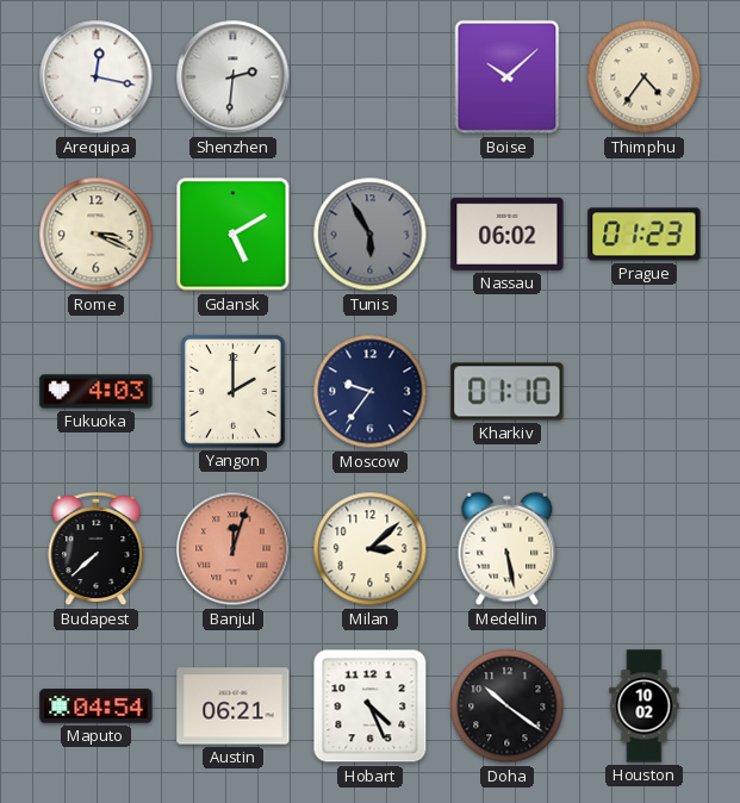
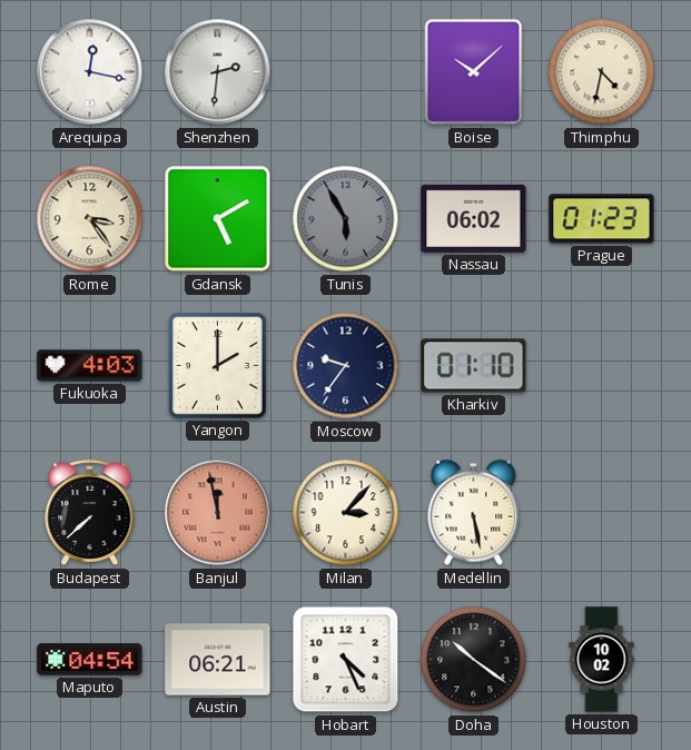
Thimphu: 4:36 -> 4:32 (602, 72)
Rome: 3:19 -> 3:24 (90, 219)
Banjul: 12:03 -> 11:58 (218, 513)
Milan: 3:08 -> 3:07 (346, 513)
